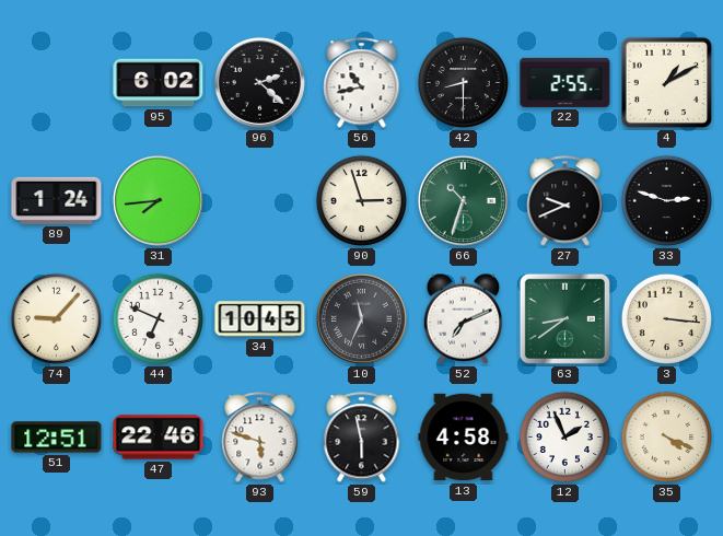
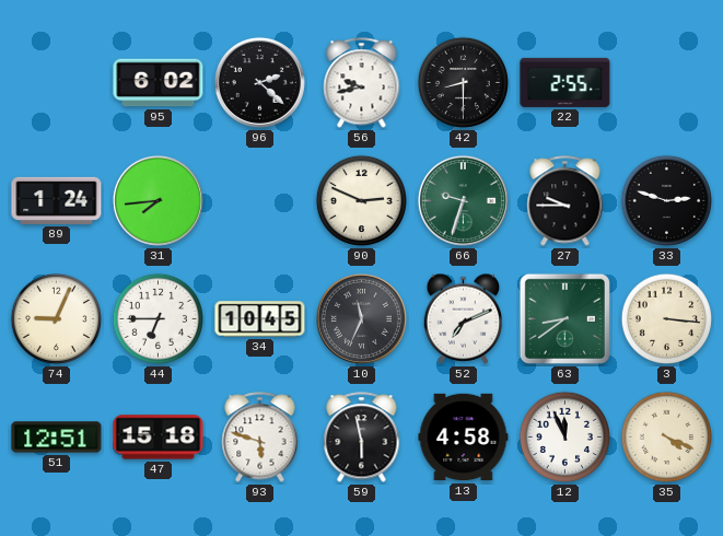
56: 10:43 -> 9:43 (362, 83)
4: 1:10 -> none (667, 83)
90: 2:57 -> 2:49 (361, 200)
66: 10:33 -> 9:33 (463, 200)
27: 9:41 -> 9:45 (565, 201)
74: 9:07 -> 9:04 (56, 318)
44: 6:49 -> 6:45 (158, 318)
47: 22:46 -> 15:18 (159, 438)
12: 1:56 -> 11:56 (564, 436)
